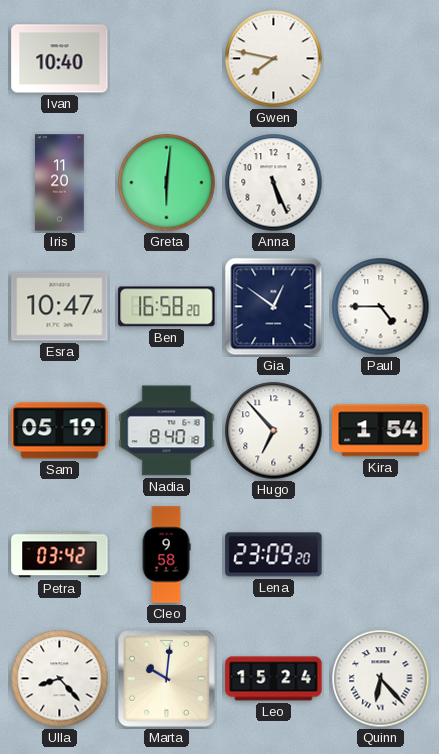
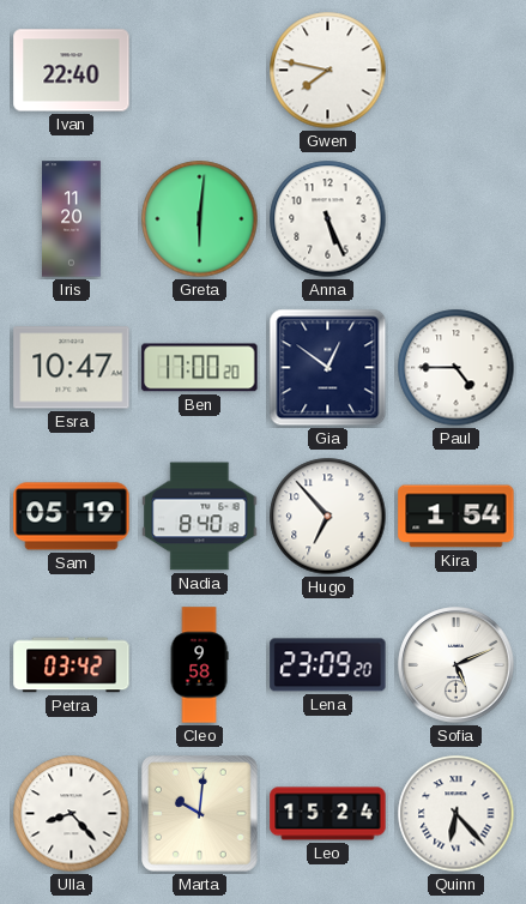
Ivan: 10:40 -> 22:40 (72, 71)
Ben: 16:58 -> 17:00 (200, 368)
Sofia: none -> 5:11 (457, 665)
